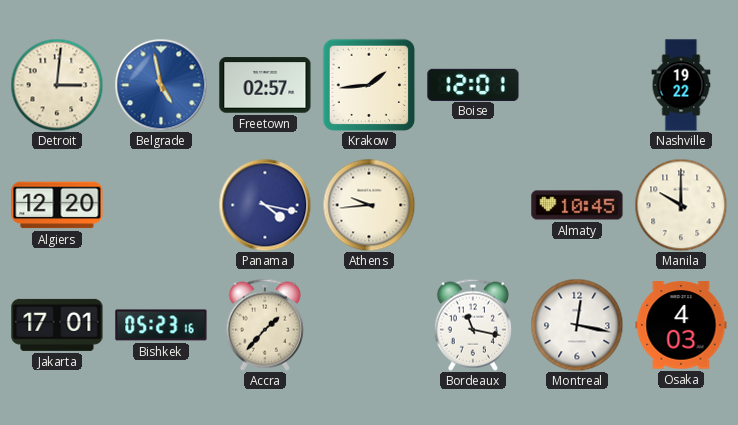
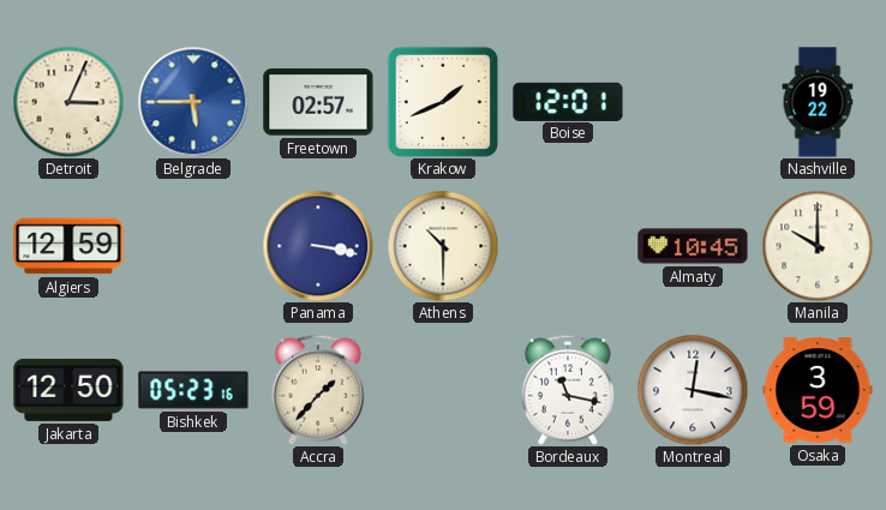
Detroit: 3:01 -> 3:04 (68, 102)
Belgrade: 4:58 -> 5:45 (193, 102)
Krakow: 1:44 -> 1:41 (443, 102)
Algiers: 12:20 -> 12:59 (68, 246)
Panama: 4:17 -> 3:17 (318, 246)
Athens: 9:44 -> 10:30 (443, 246)
Jakarta: 17:01 -> 12:50 (68, 390)
Osaka: 4:03 -> 3:59 (818, 390)
